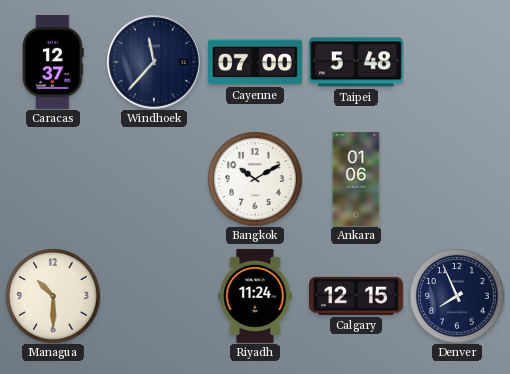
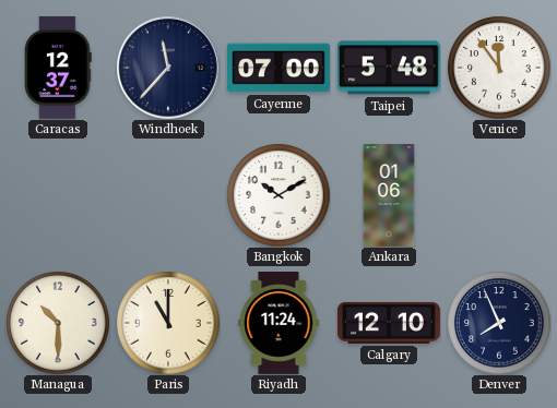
Venice: none -> 11:54 (499, 68)
Paris: none -> 11:00 (168, 323)
Calgary: 12:15 -> 12:10 (390, 323)
